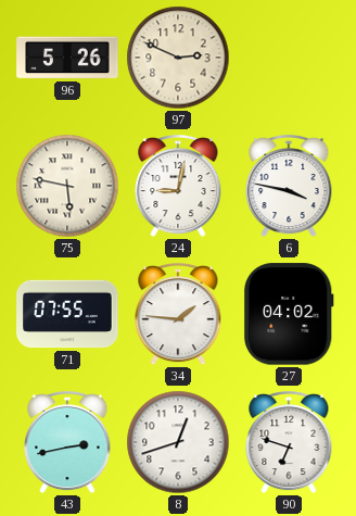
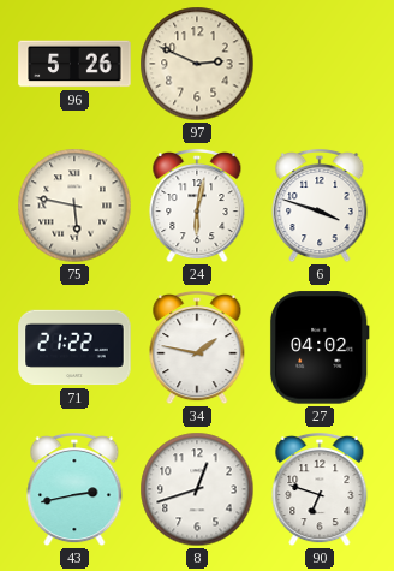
24: 9:02 -> 6:02 (197, 206)
6: 3:47 -> 3:48 (320, 206)
71: 07:55 -> 21:22 (74, 347)
34: 1:46 -> 1:47 (197, 347)
